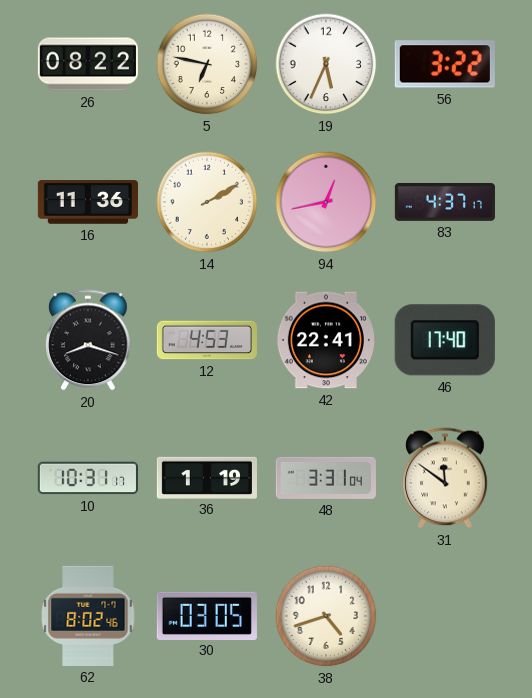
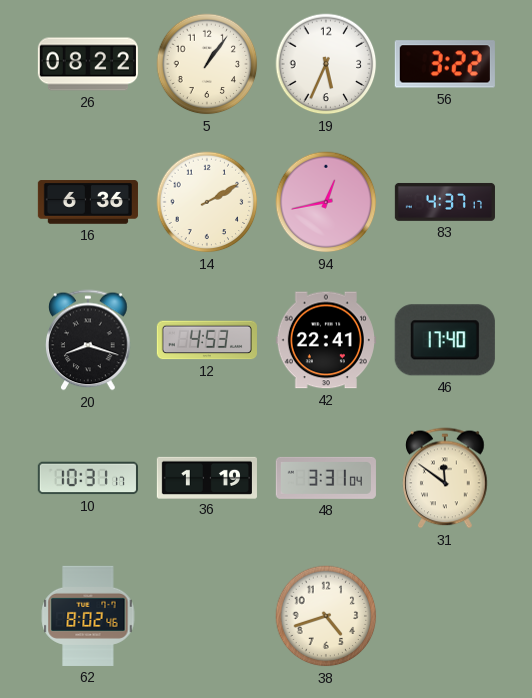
5: 6:47 -> 1:06 (207, 64)
16: 11:36 -> 6:36 (88, 202)
30: 03:05 -> none (207, 615)
